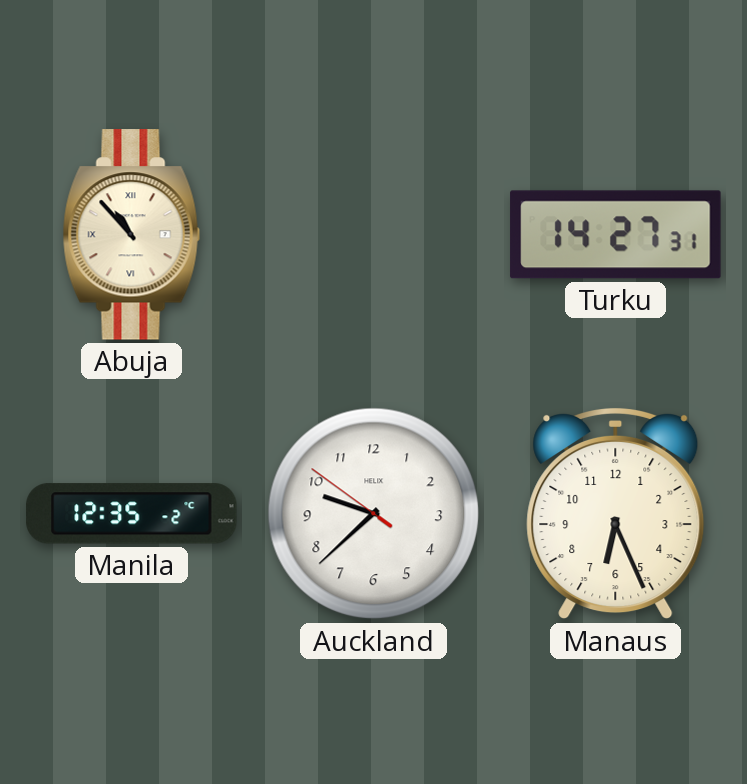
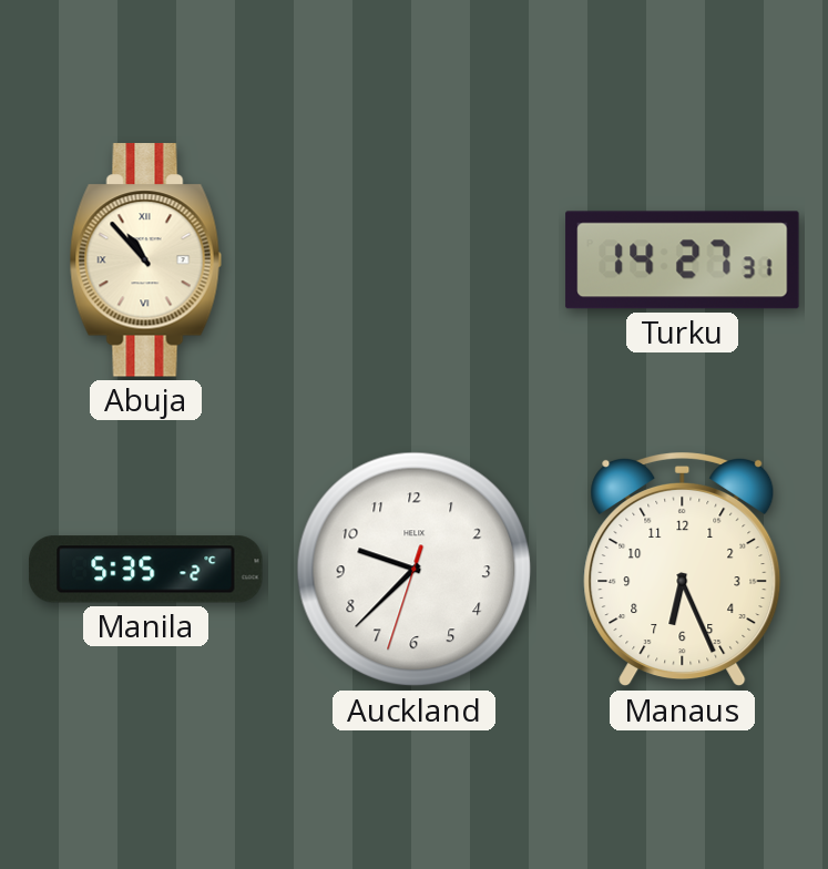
Manila: 12:35 -> 5:35 (146, 570)
Auckland: 9:37:51 -> 9:37:33 (415, 570)
